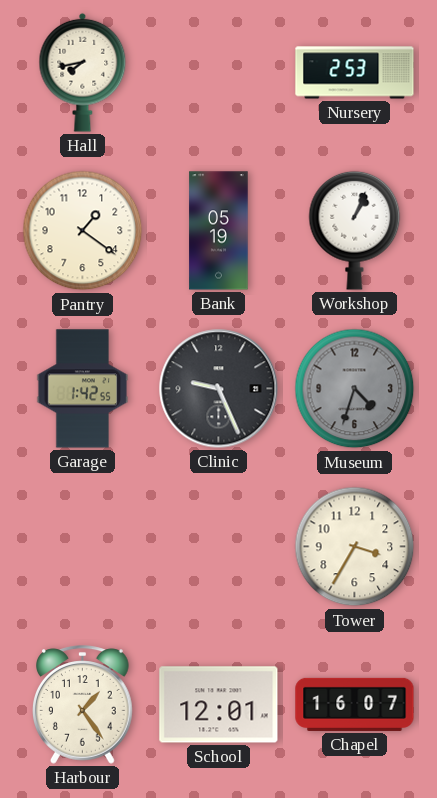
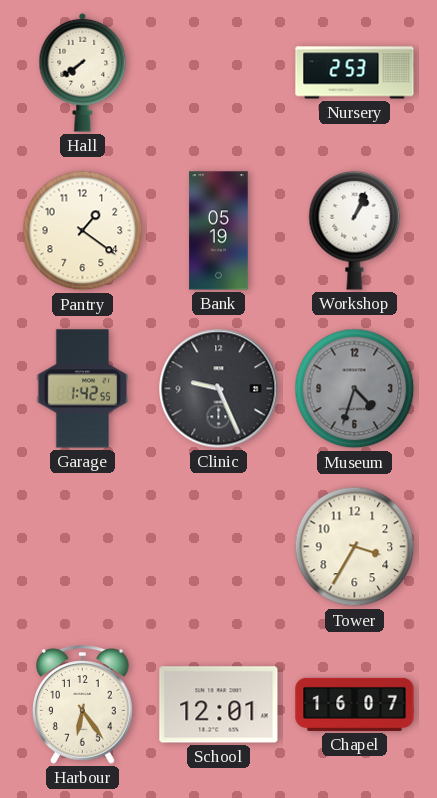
Hall: 7:43 -> 7:39 (83, 72)
Harbour: 1:24 -> 6:24 (83, 705)
